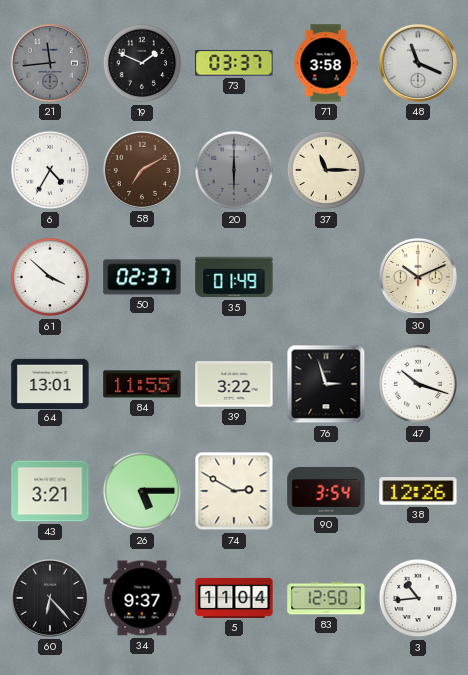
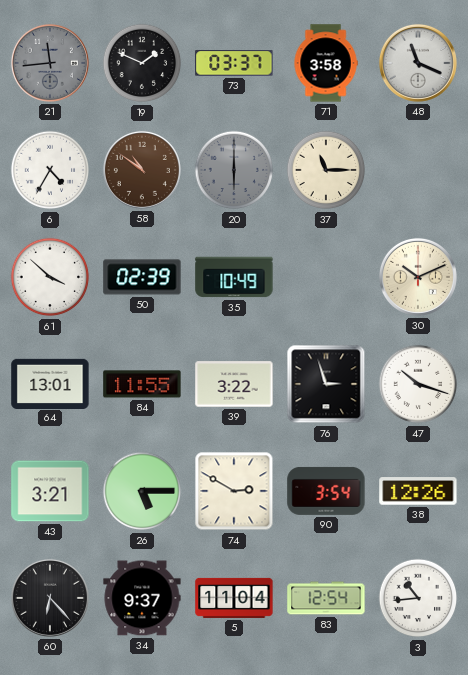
58: 7:10 -> 10:51 (142, 170)
50: 02:37 -> 02:39 (142, 277)
35: 01:49 -> 10:49 (234, 277)
83: 12:50 -> 12:54 (326, 598)
